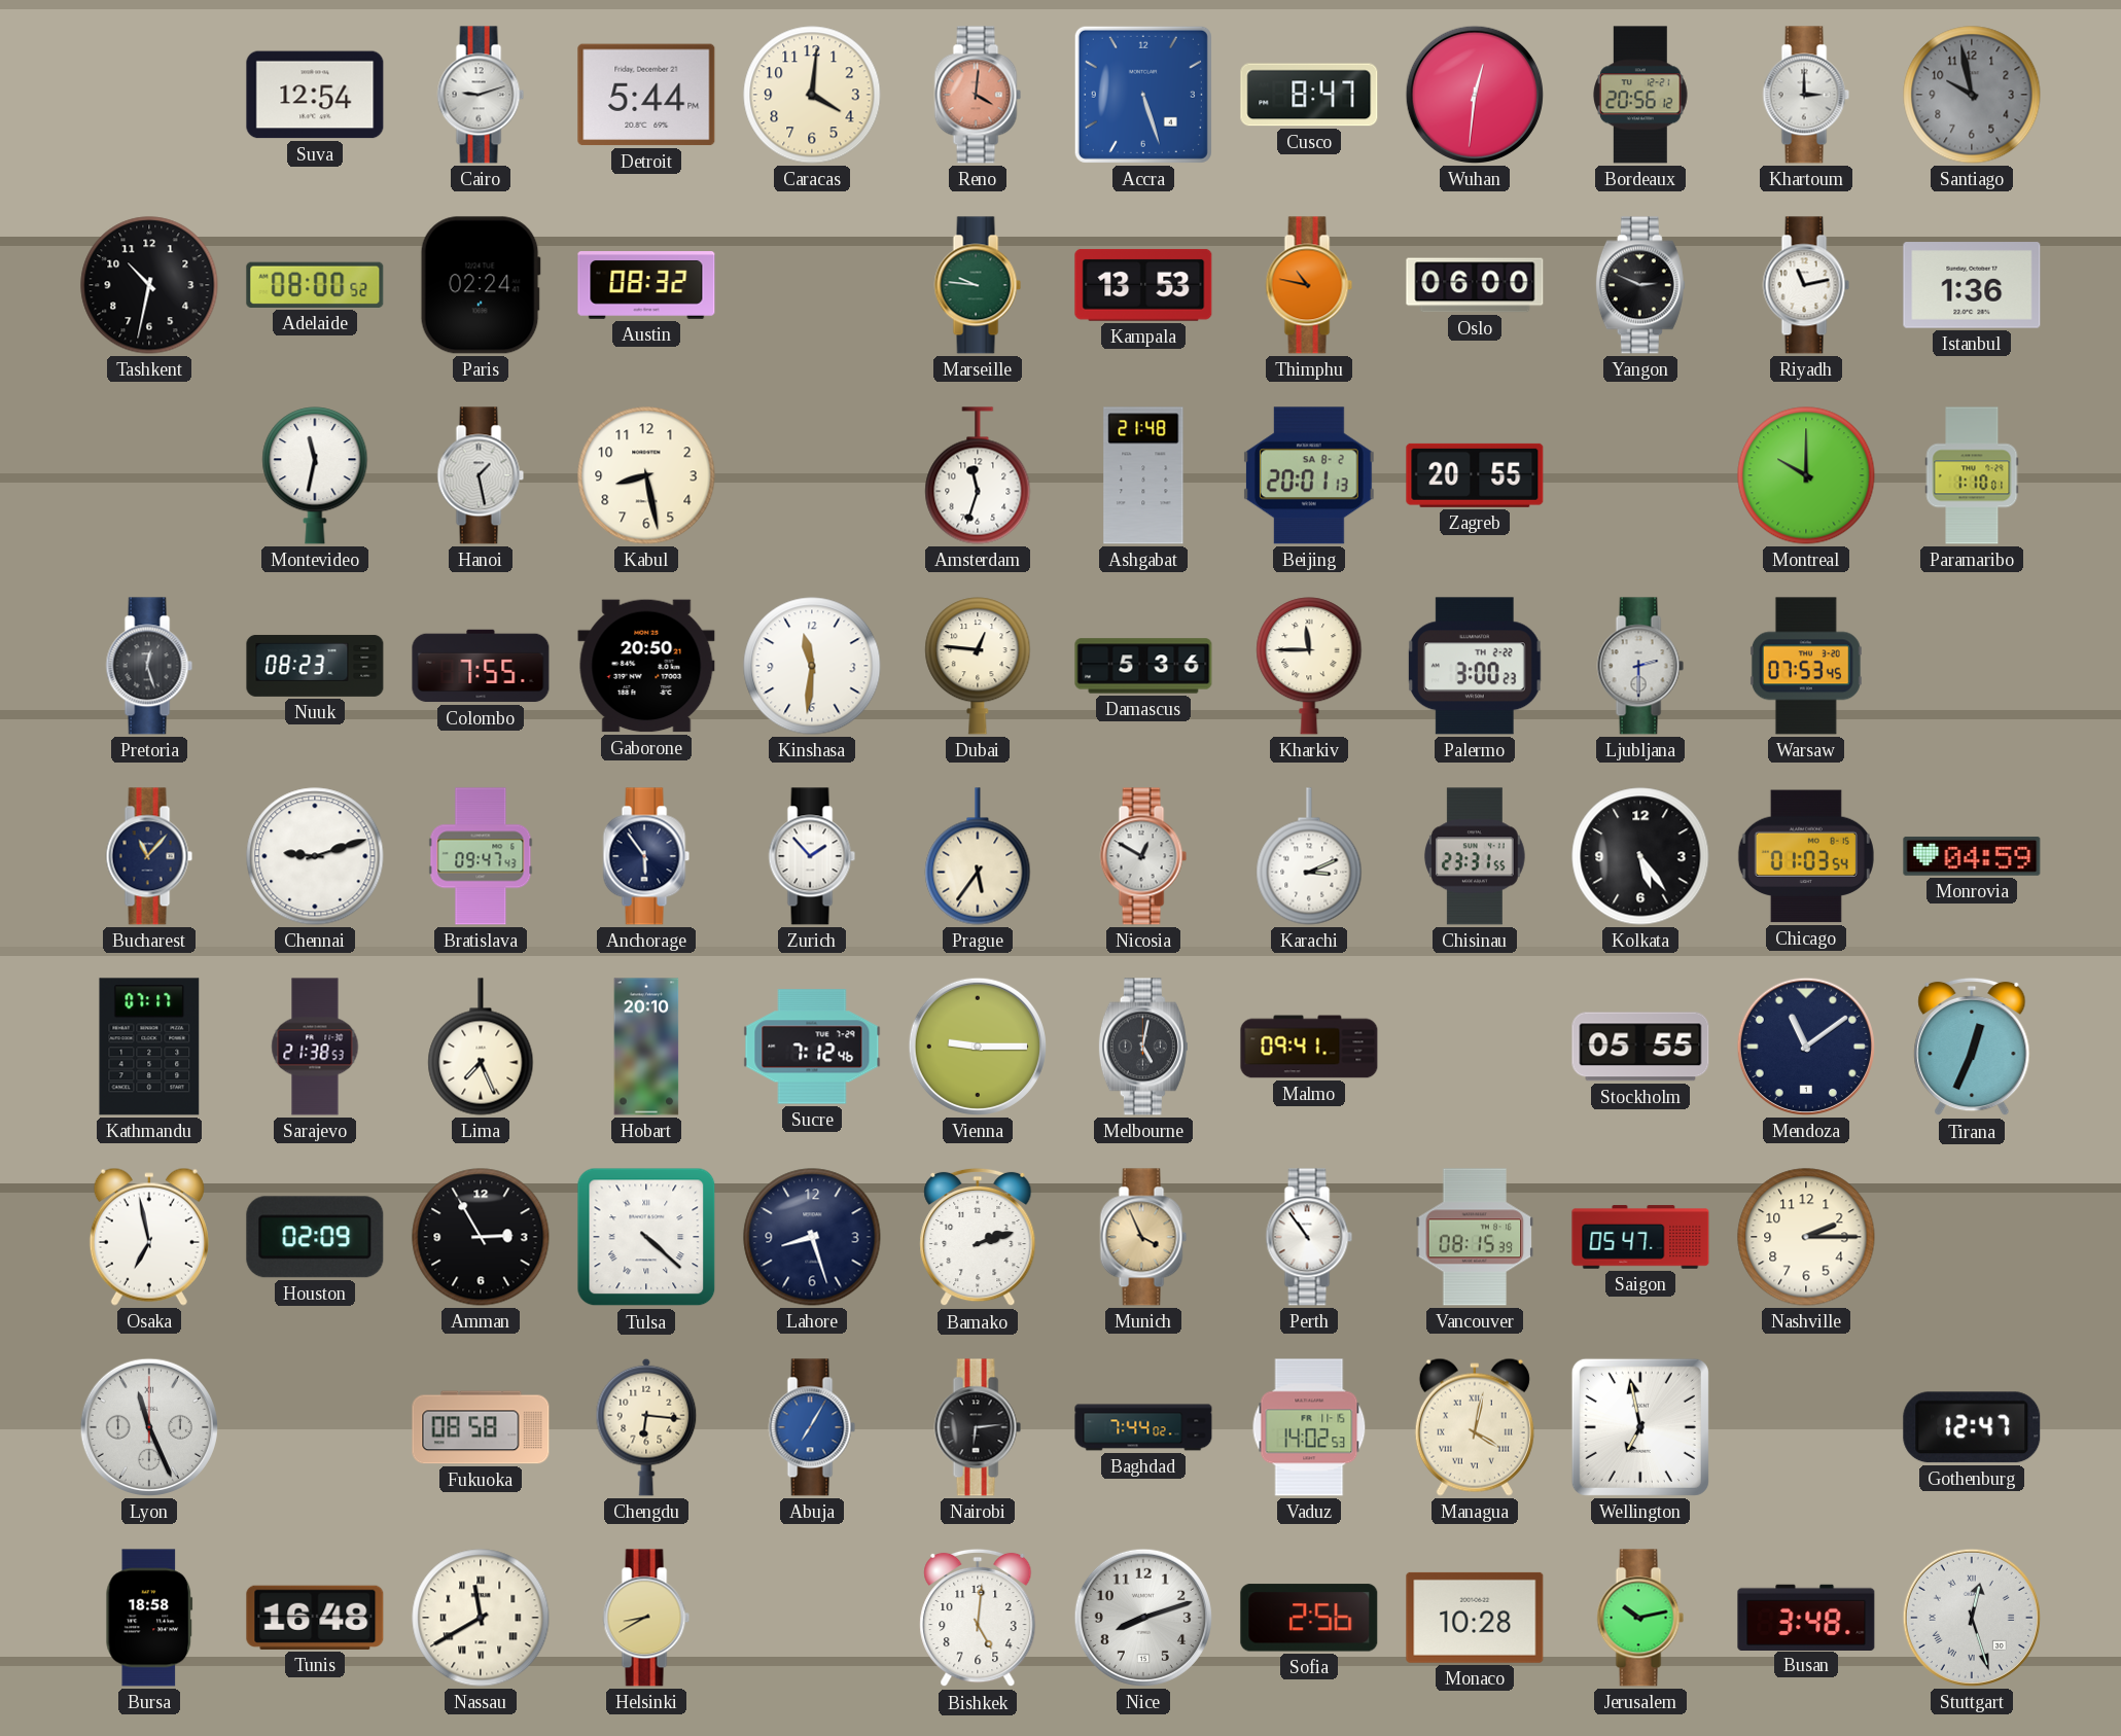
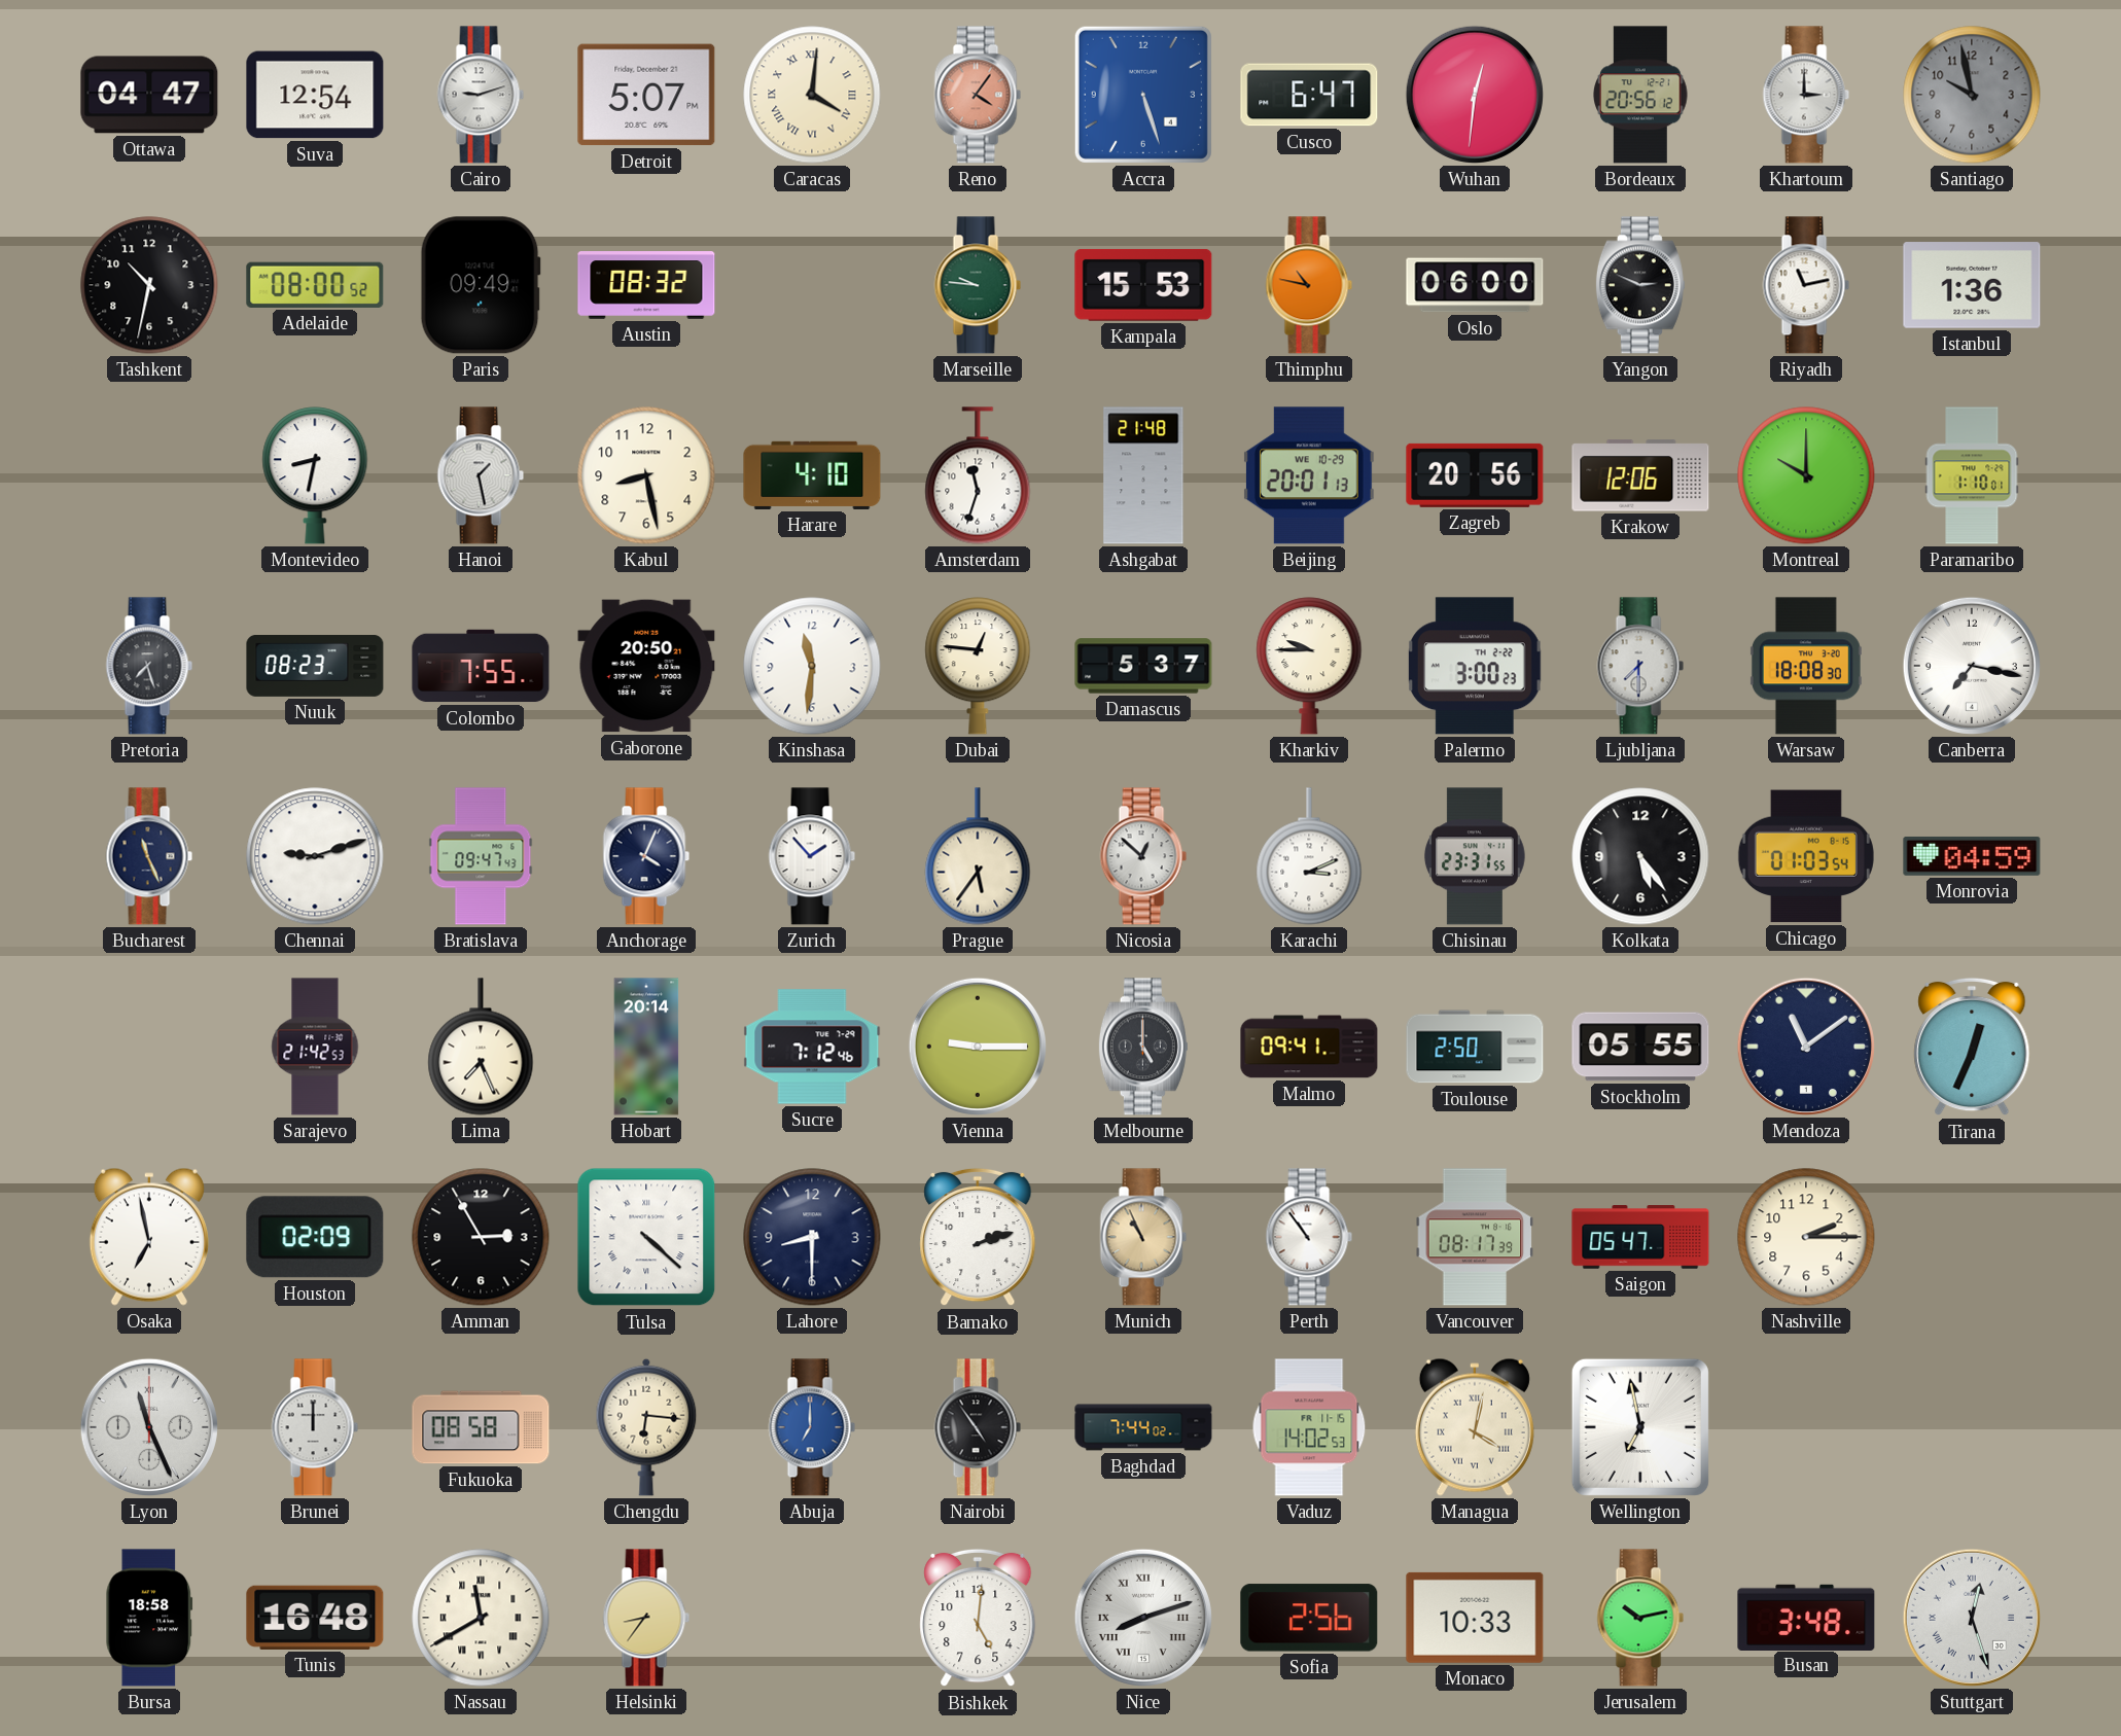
Ottawa: none -> 04:47 (149, 95)
Detroit: 5:44 -> 5:07 (646, 95)
Caracas numerals: Arabic -> Roman (812, 95)
Reno: 4:01 -> 4:06 (978, 95)
Cusco: 8:47 -> 6:47 (1309, 95)
Paris: 02:24 -> 09:49 (481, 285)
Kampala: 13:53 -> 15:53 (1143, 285)
Montevideo: 11:32 -> 8:32 (315, 475)
Harare: none -> 4:10 (812, 475)
Beijing date: SA 8-2 -> WE 10-29 (1309, 475)
Zagreb: 20:55 -> 20:56 (1475, 475)
Krakow: none -> 12:06 (1640, 475)
Pretoria: 12:27 -> 7:27 (149, 666)
Damascus: 5:36 -> 5:37 (1143, 666)
Kharkiv: 11:45 -> 9:45 (1309, 666)
Ljubljana: 2:30 -> 7:30 (1640, 666)
Warsaw: 07:53 -> 18:08 (1806, 666)
Canberra: none -> 7:17 (1972, 666)
Bucharest: 11:07 -> 11:26 (149, 856)
Anchorage: 5:54 -> 4:04 (646, 856)
Nicosia: 12:50 -> 12:52 (1143, 856)
Kathmandu: 07:17 -> none (149, 1047)
Sarajevo: 21:38 -> 21:42 (315, 1047)
Hobart: 20:10 -> 20:14 (646, 1047)
Melbourne: 5:02 -> 5:00 (1143, 1047)
Toulouse: none -> 2:50 (1475, 1047)
Lahore: 8:27 -> 8:30 (812, 1237)
Munich: 3:56 -> 10:56 (1143, 1237)
Vancouver: 08:15 -> 08:17 (1475, 1237)
Brunei: none -> 12:00 (315, 1427)
Abuja: 7:05 -> 7:00 (812, 1427)
Nairobi: 6:14 -> 4:54 (978, 1427)
Gothenburg: 12:47 -> none (1972, 1427)
Helsinki: 8:40 -> 8:36 (646, 1618)
Nice numerals: Arabic -> Roman (1143, 1618)
Monaco: 10:28 -> 10:33 (1475, 1618)
